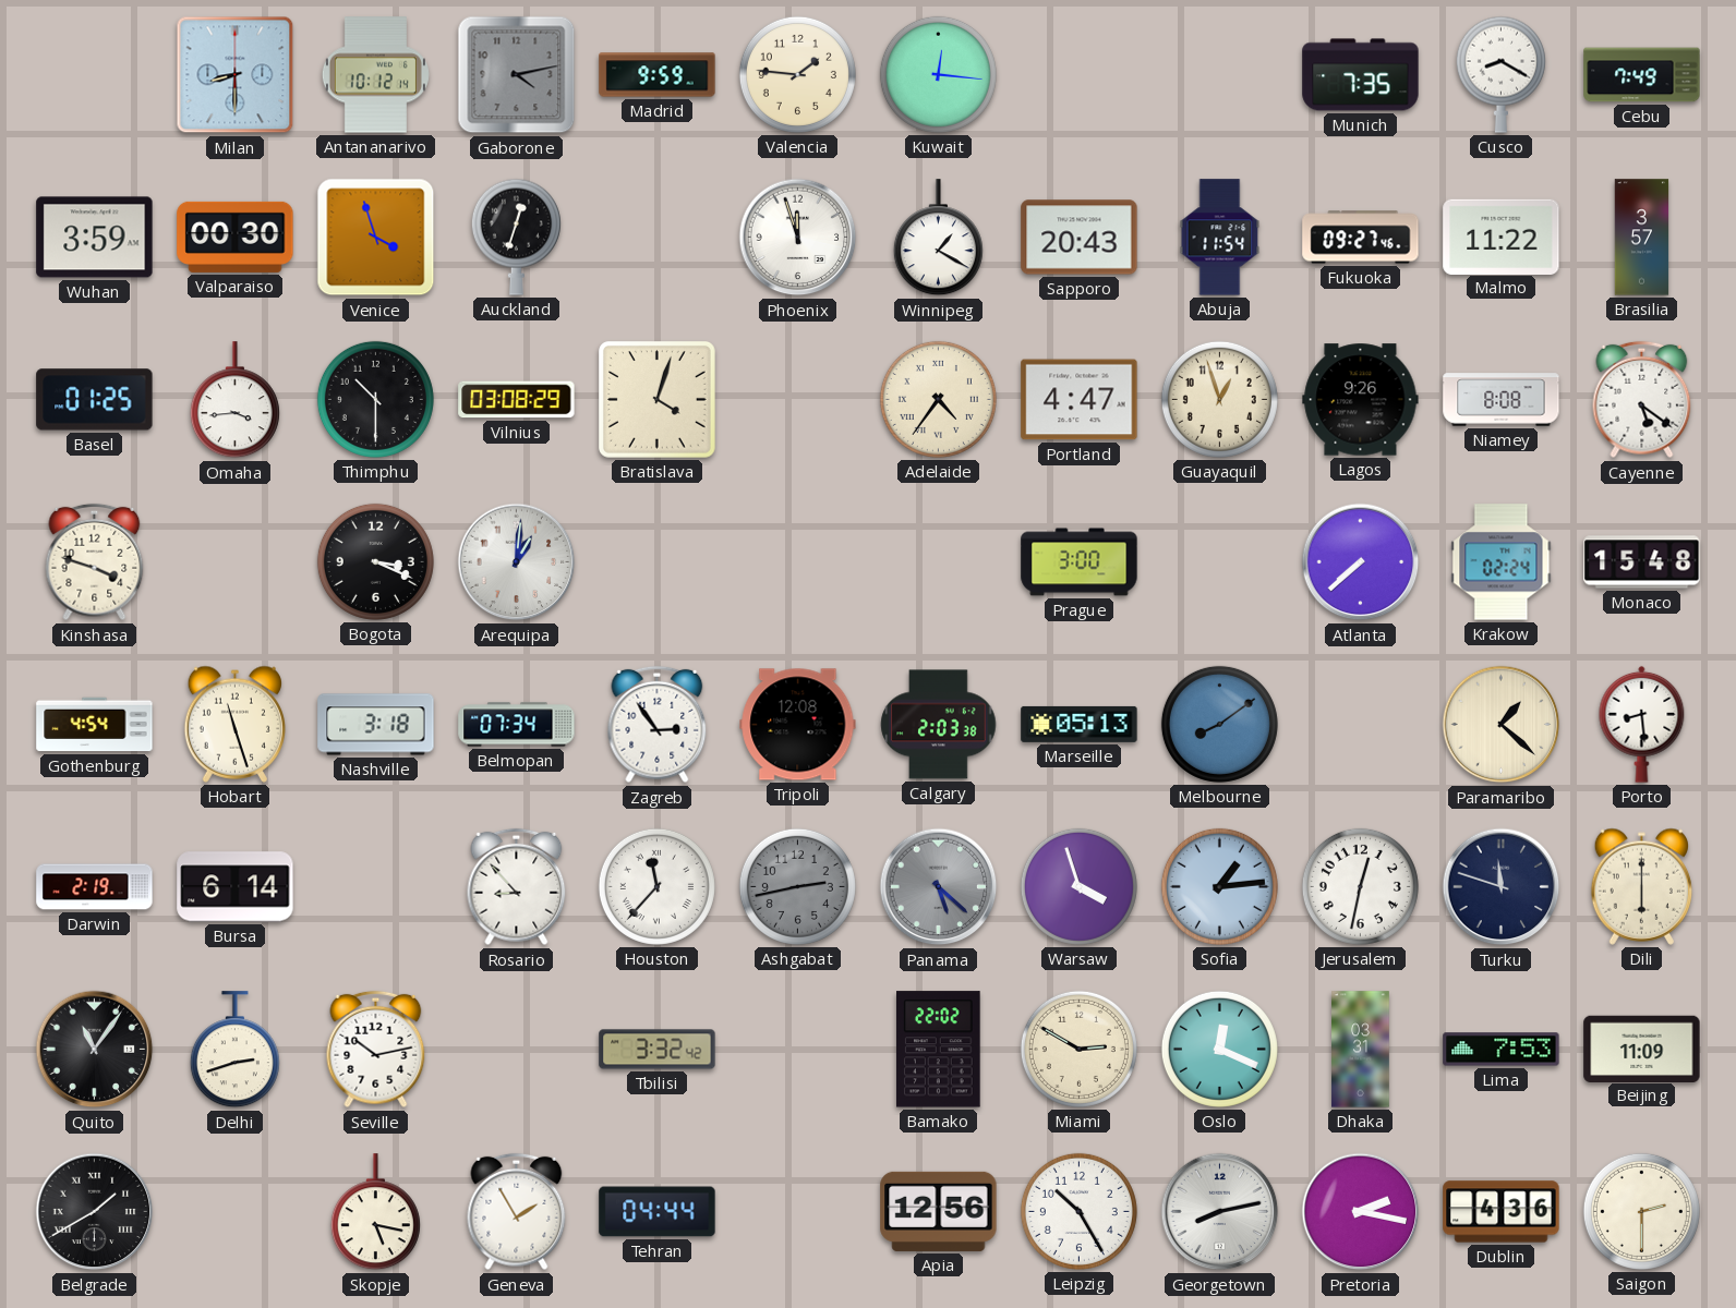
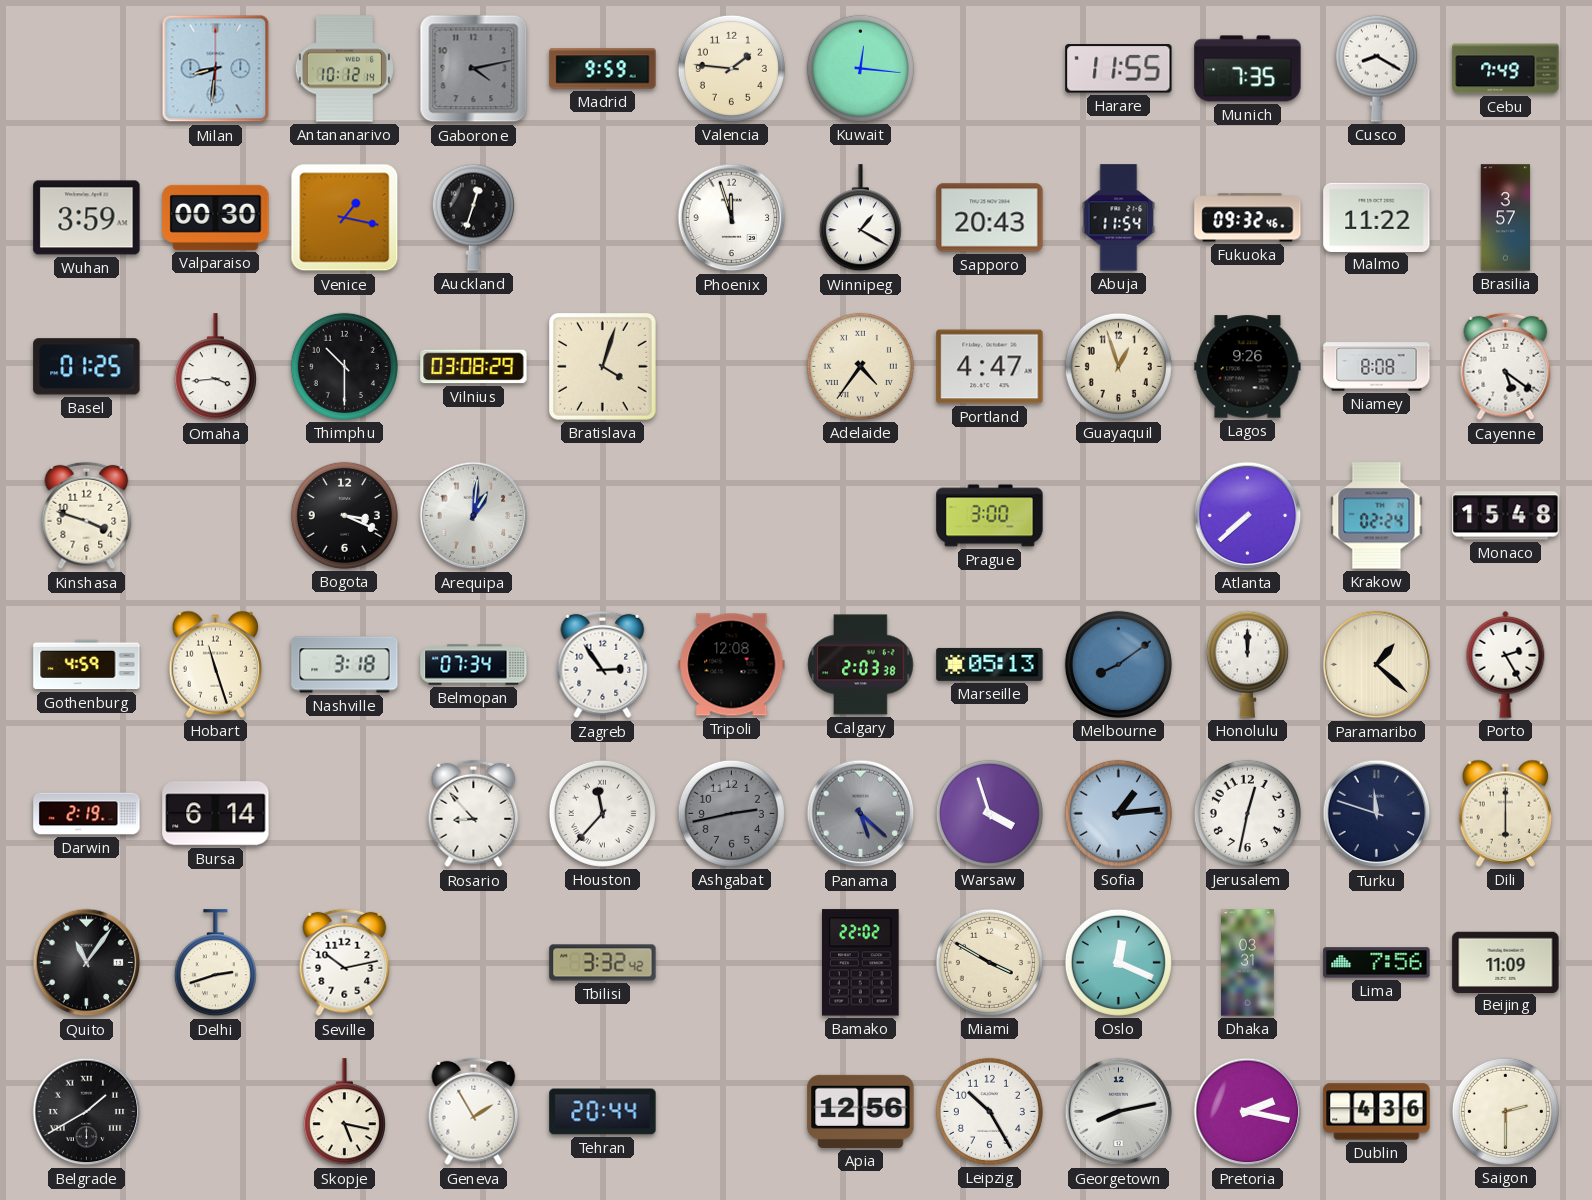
Milan: 8:30 -> 8:31 (216, 69)
Harare: none -> 11:55 (1119, 69)
Venice: 3:57 -> 1:17 (345, 218)
Fukuoka: 09:27 -> 09:32 (1248, 218)
Gothenburg: 4:54 -> 4:59 (87, 665)
Honolulu: none -> 12:00 (1247, 664)
Porto: 8:29 -> 2:25 (1506, 664)
Miami: 2:50 -> 3:50 (989, 962)
Lima: 7:53 -> 7:56 (1377, 963)
Tehran: 04:44 -> 20:44 (603, 1112)
